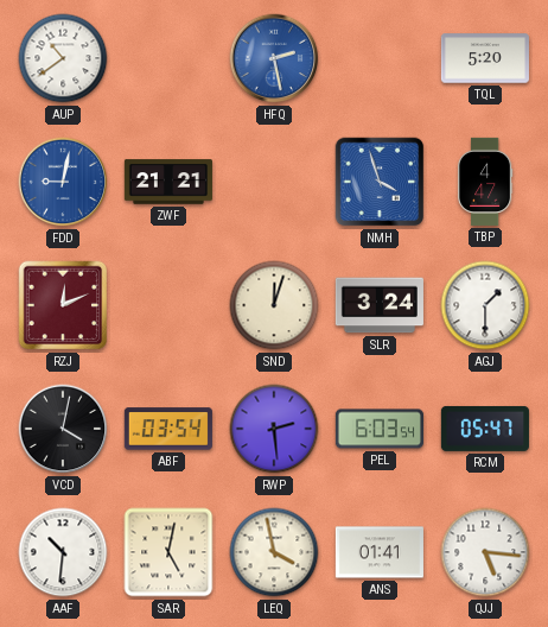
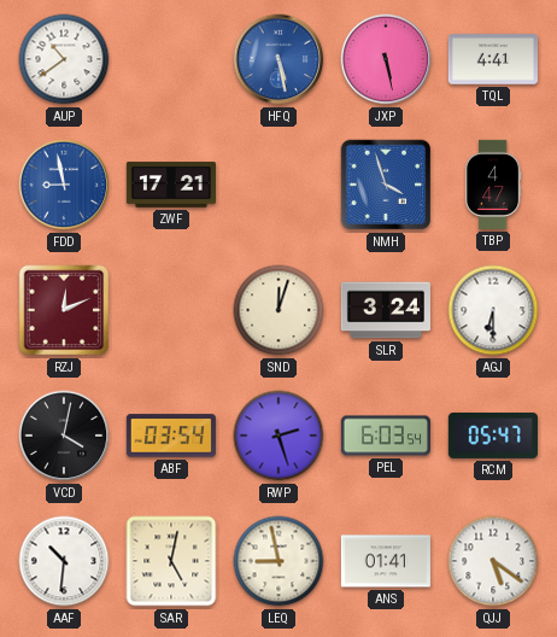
HFQ: 2:28 -> 5:28 (278, 59)
JXP: none -> 5:28 (386, 59)
TQL: 5:20 -> 4:41 (493, 59)
FDD: 9:02 -> 8:58 (64, 185)
ZWF: 21:21 -> 17:21 (171, 185)
AGJ: 1:30 -> 6:30 (493, 310)
RWP: 2:29 -> 2:27 (278, 436)
LEQ: 3:58 -> 8:58 (278, 561)
QJJ: 5:16 -> 5:21 (493, 561)
